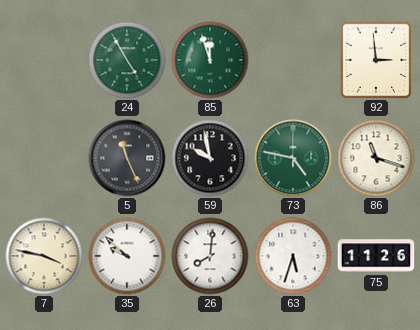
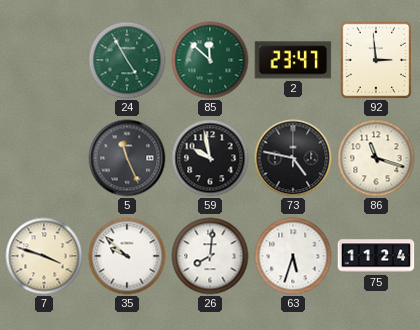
85: 11:57 -> 11:52 (210, 60)
2: none -> 23:47 (293, 60)
73 dial: green -> black (293, 158)
7: 3:47 -> 3:48 (44, 256)
75: 11:26 -> 11:24 (376, 256)
